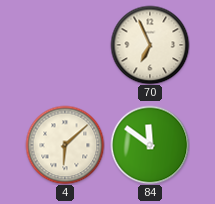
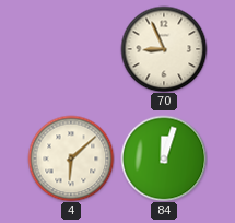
70: 6:56 -> 8:56 (164, 49)
84: 11:51 -> 12:03 (164, 159)
